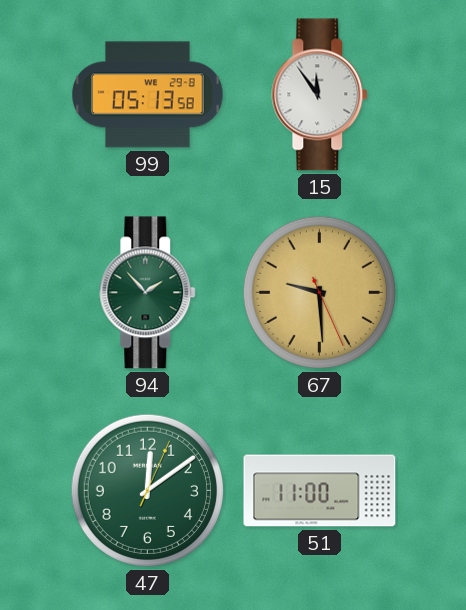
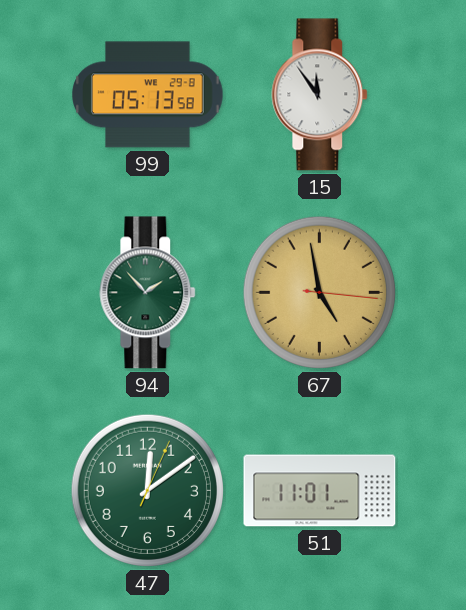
67: 9:29 -> 4:58 (319, 292)
51: 11:00 -> 11:01 (320, 491)
